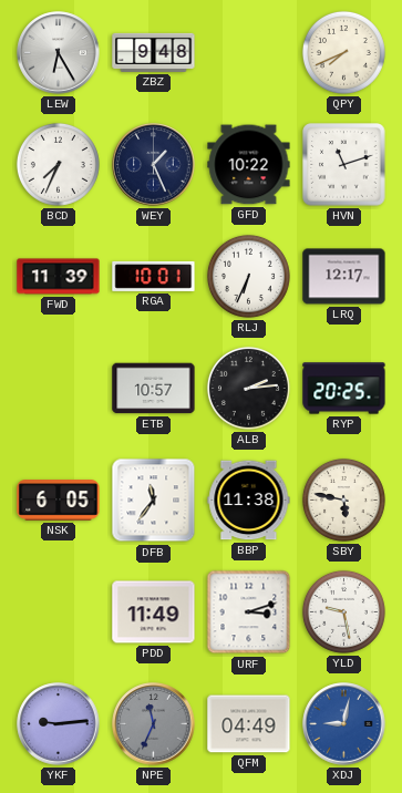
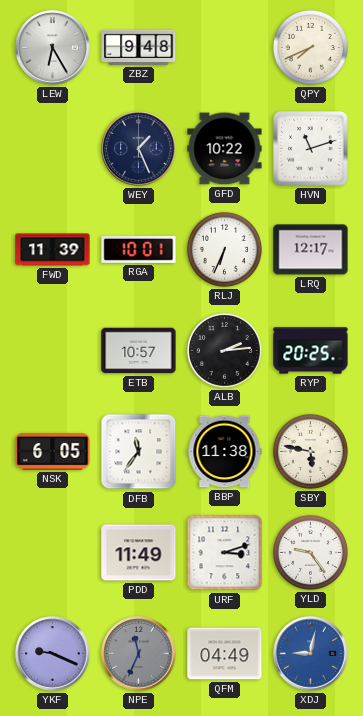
BCD: 7:34 -> none (58, 164)
YLD: 9:28 -> 9:24 (310, 552)
YKF: 9:14 -> 9:19 (53, 654)
